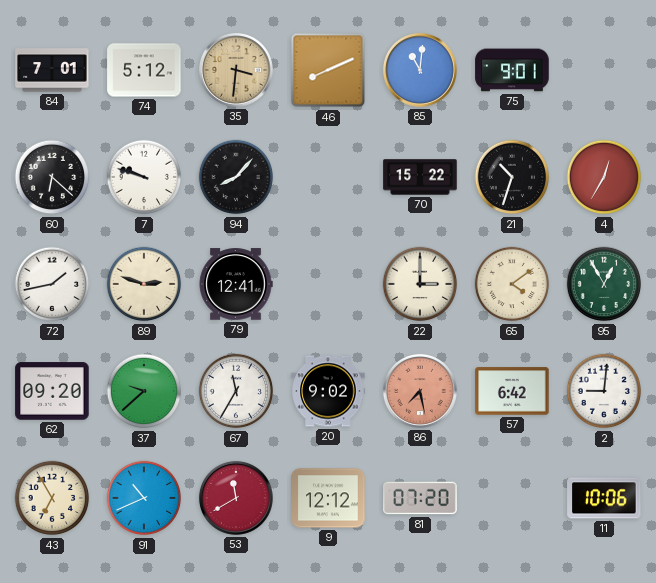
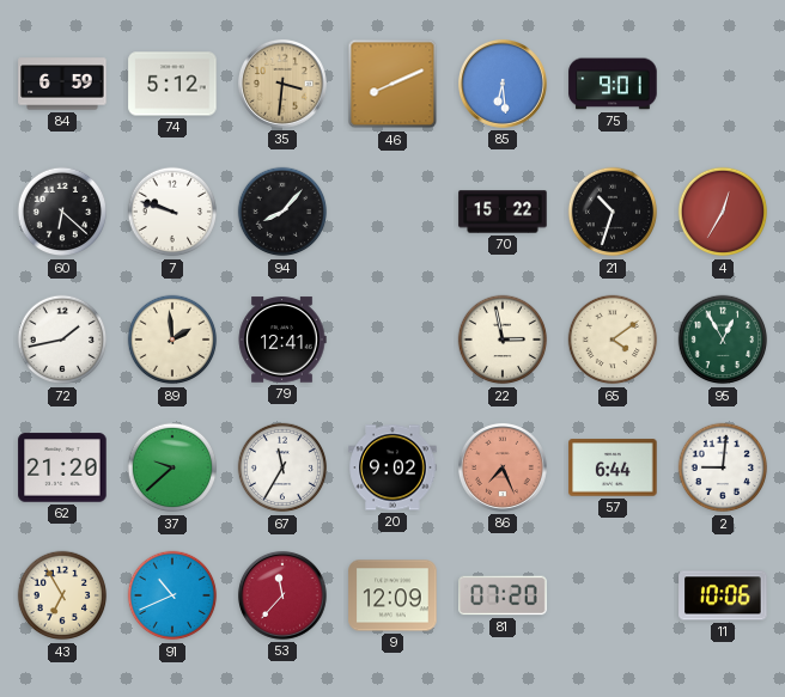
84: 7:01 -> 6:59 (62, 84)
85: 11:01 -> 6:29 (503, 84)
89: 2:48 -> 1:59 (172, 340)
22: 3:00 -> 2:58 (503, 340)
62: 09:20 -> 21:20 (62, 467)
86: 7:28 -> 7:26 (503, 467)
57: 6:42 -> 6:44 (613, 467)
53: 11:40 -> 11:37 (282, 595)
9: 12:12 -> 12:09 (392, 595)
